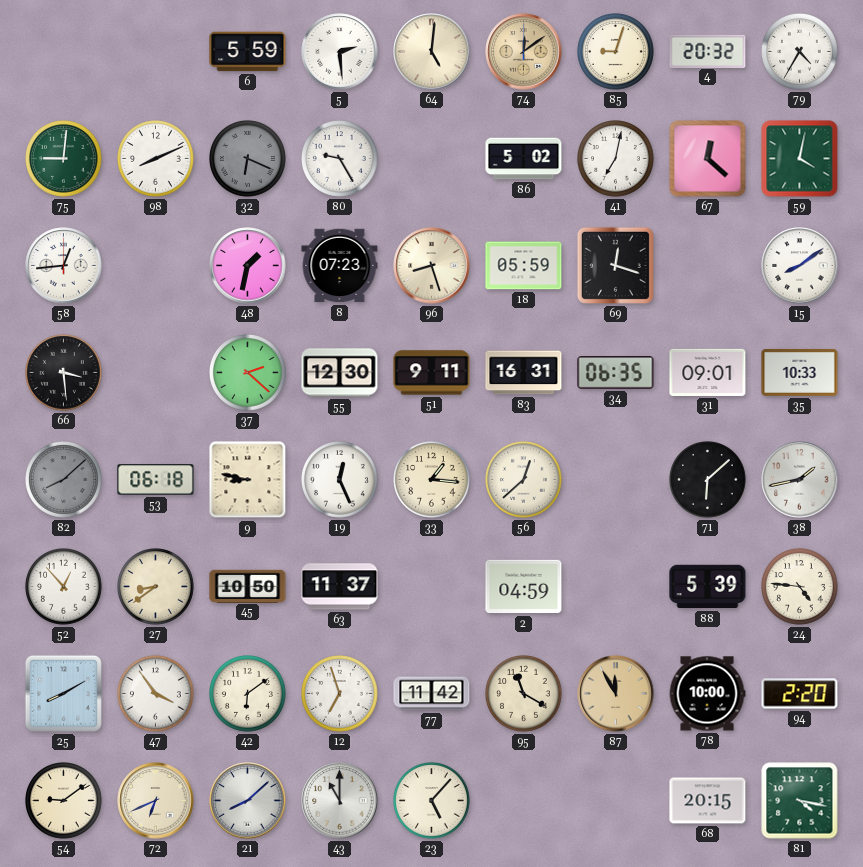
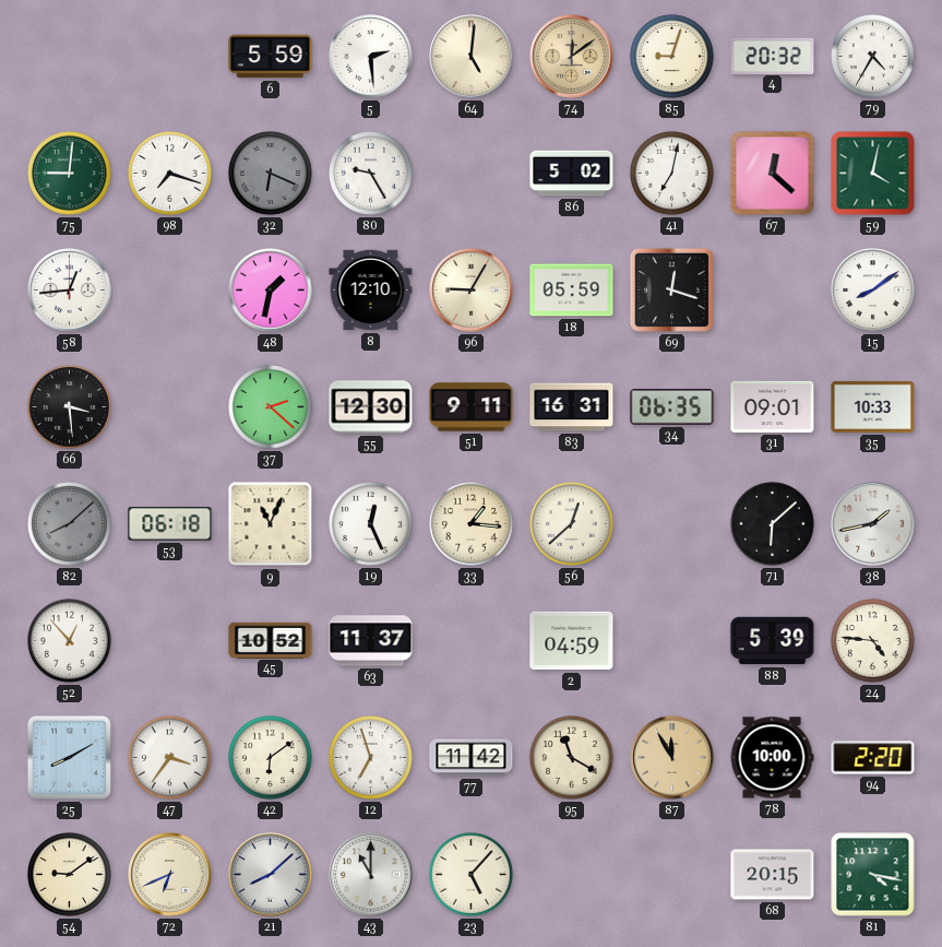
98: 8:11 -> 7:18 (170, 174)
8: 07:23 -> 12:10 (371, 291)
96: 8:27 -> 9:05 (472, 291)
9: 8:47 -> 11:04 (271, 524)
27: 8:39 -> none (156, 587)
45: 10:50 -> 10:52 (271, 640)
47: 3:54 -> 3:36 (170, 758)
